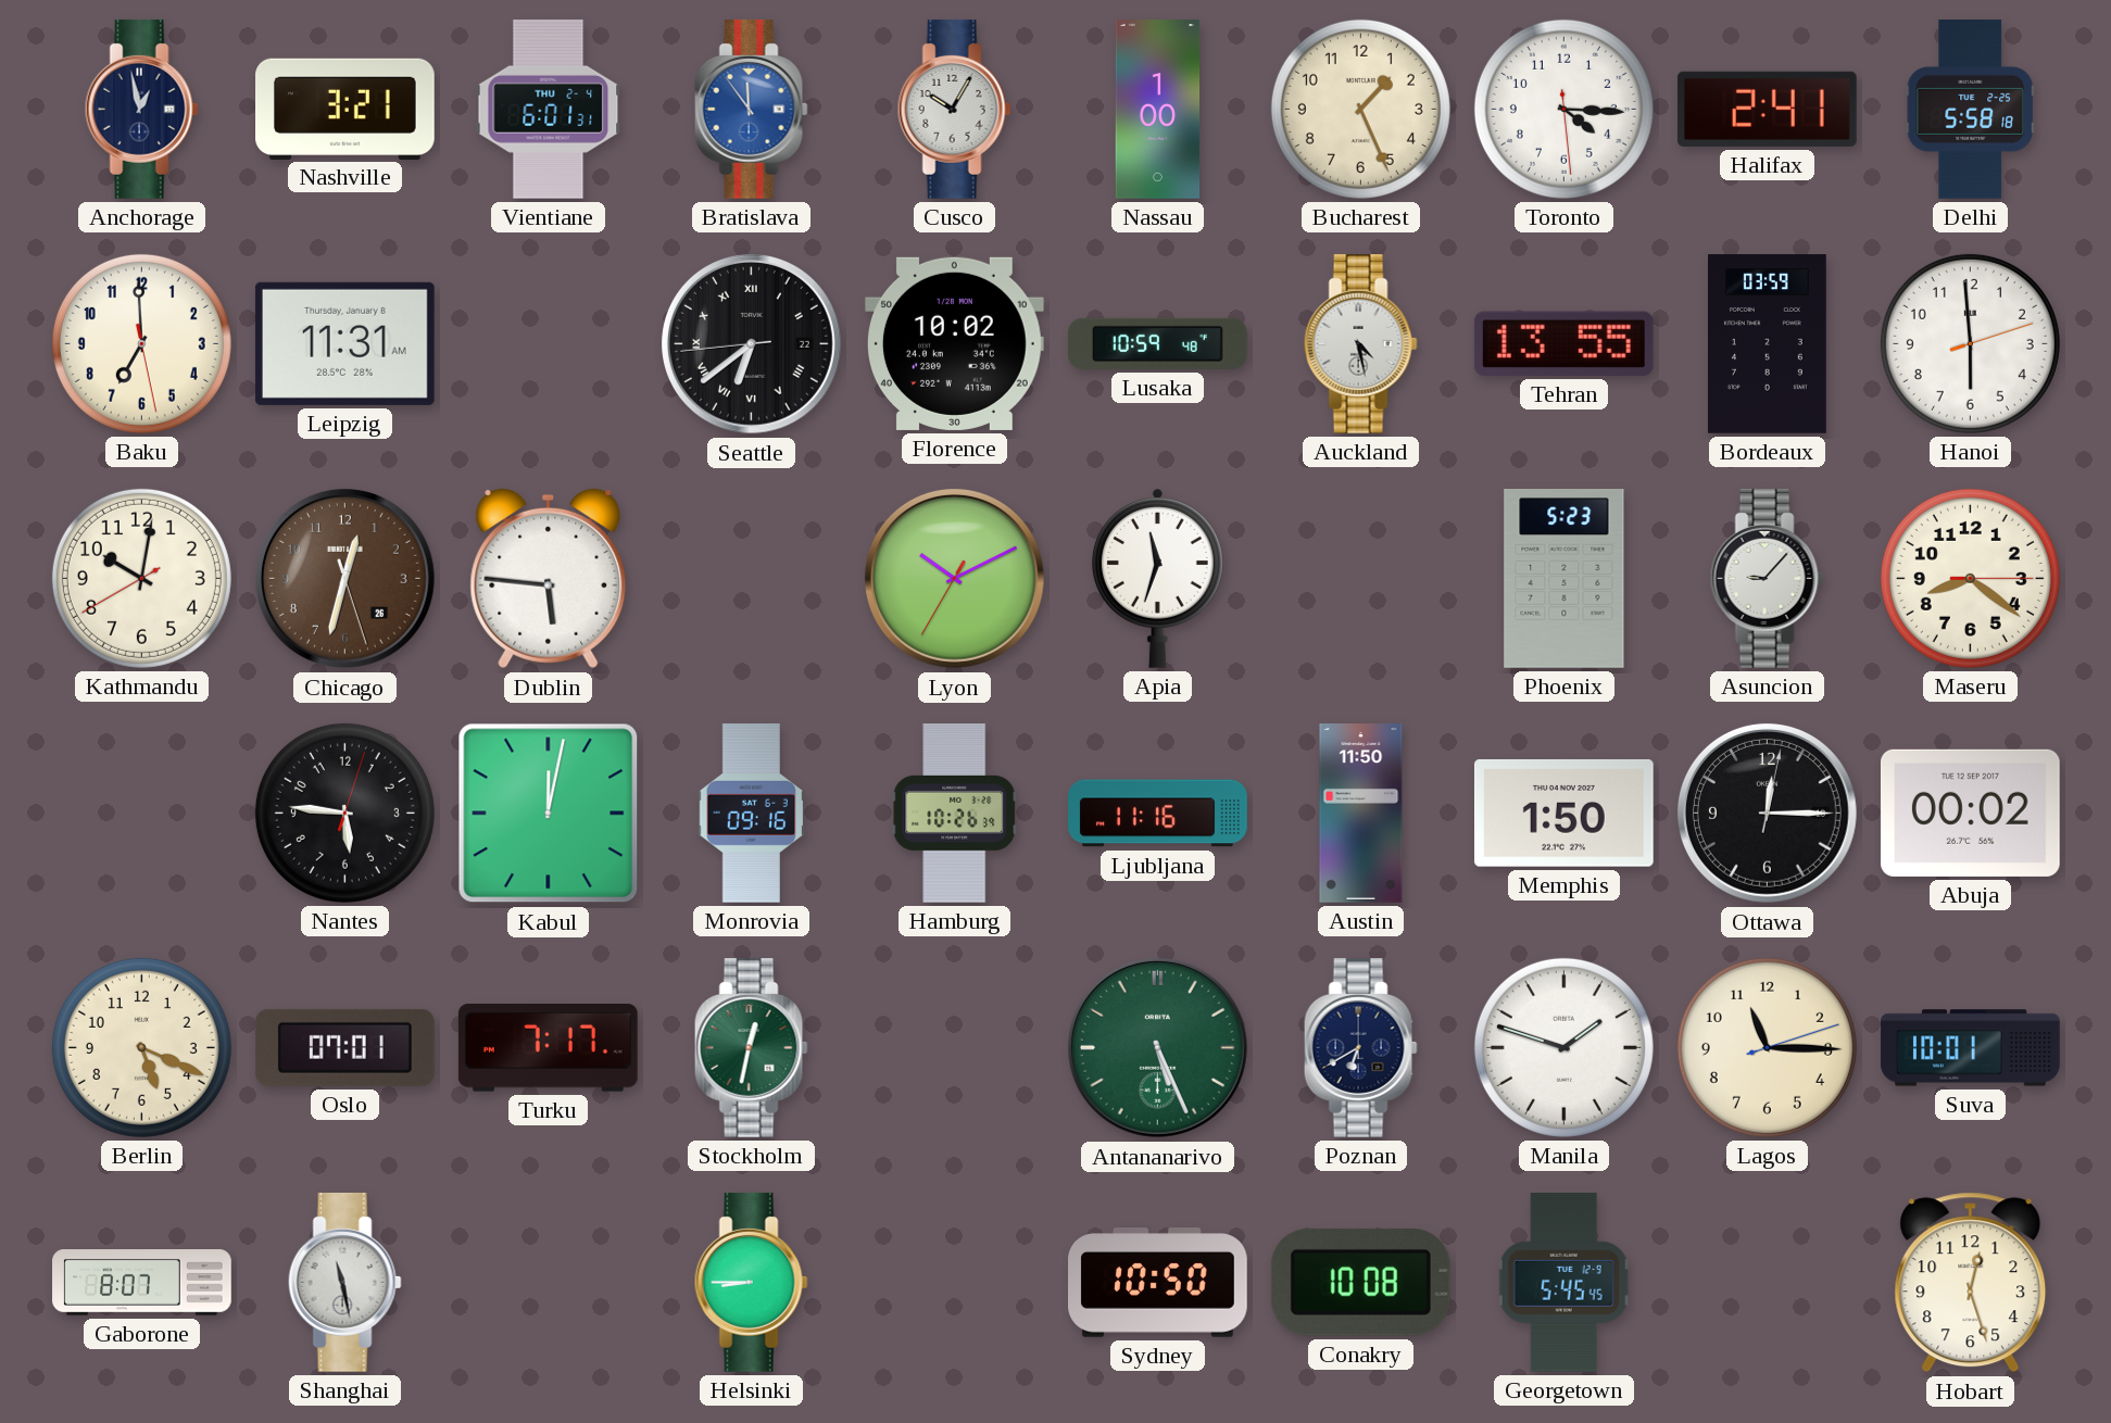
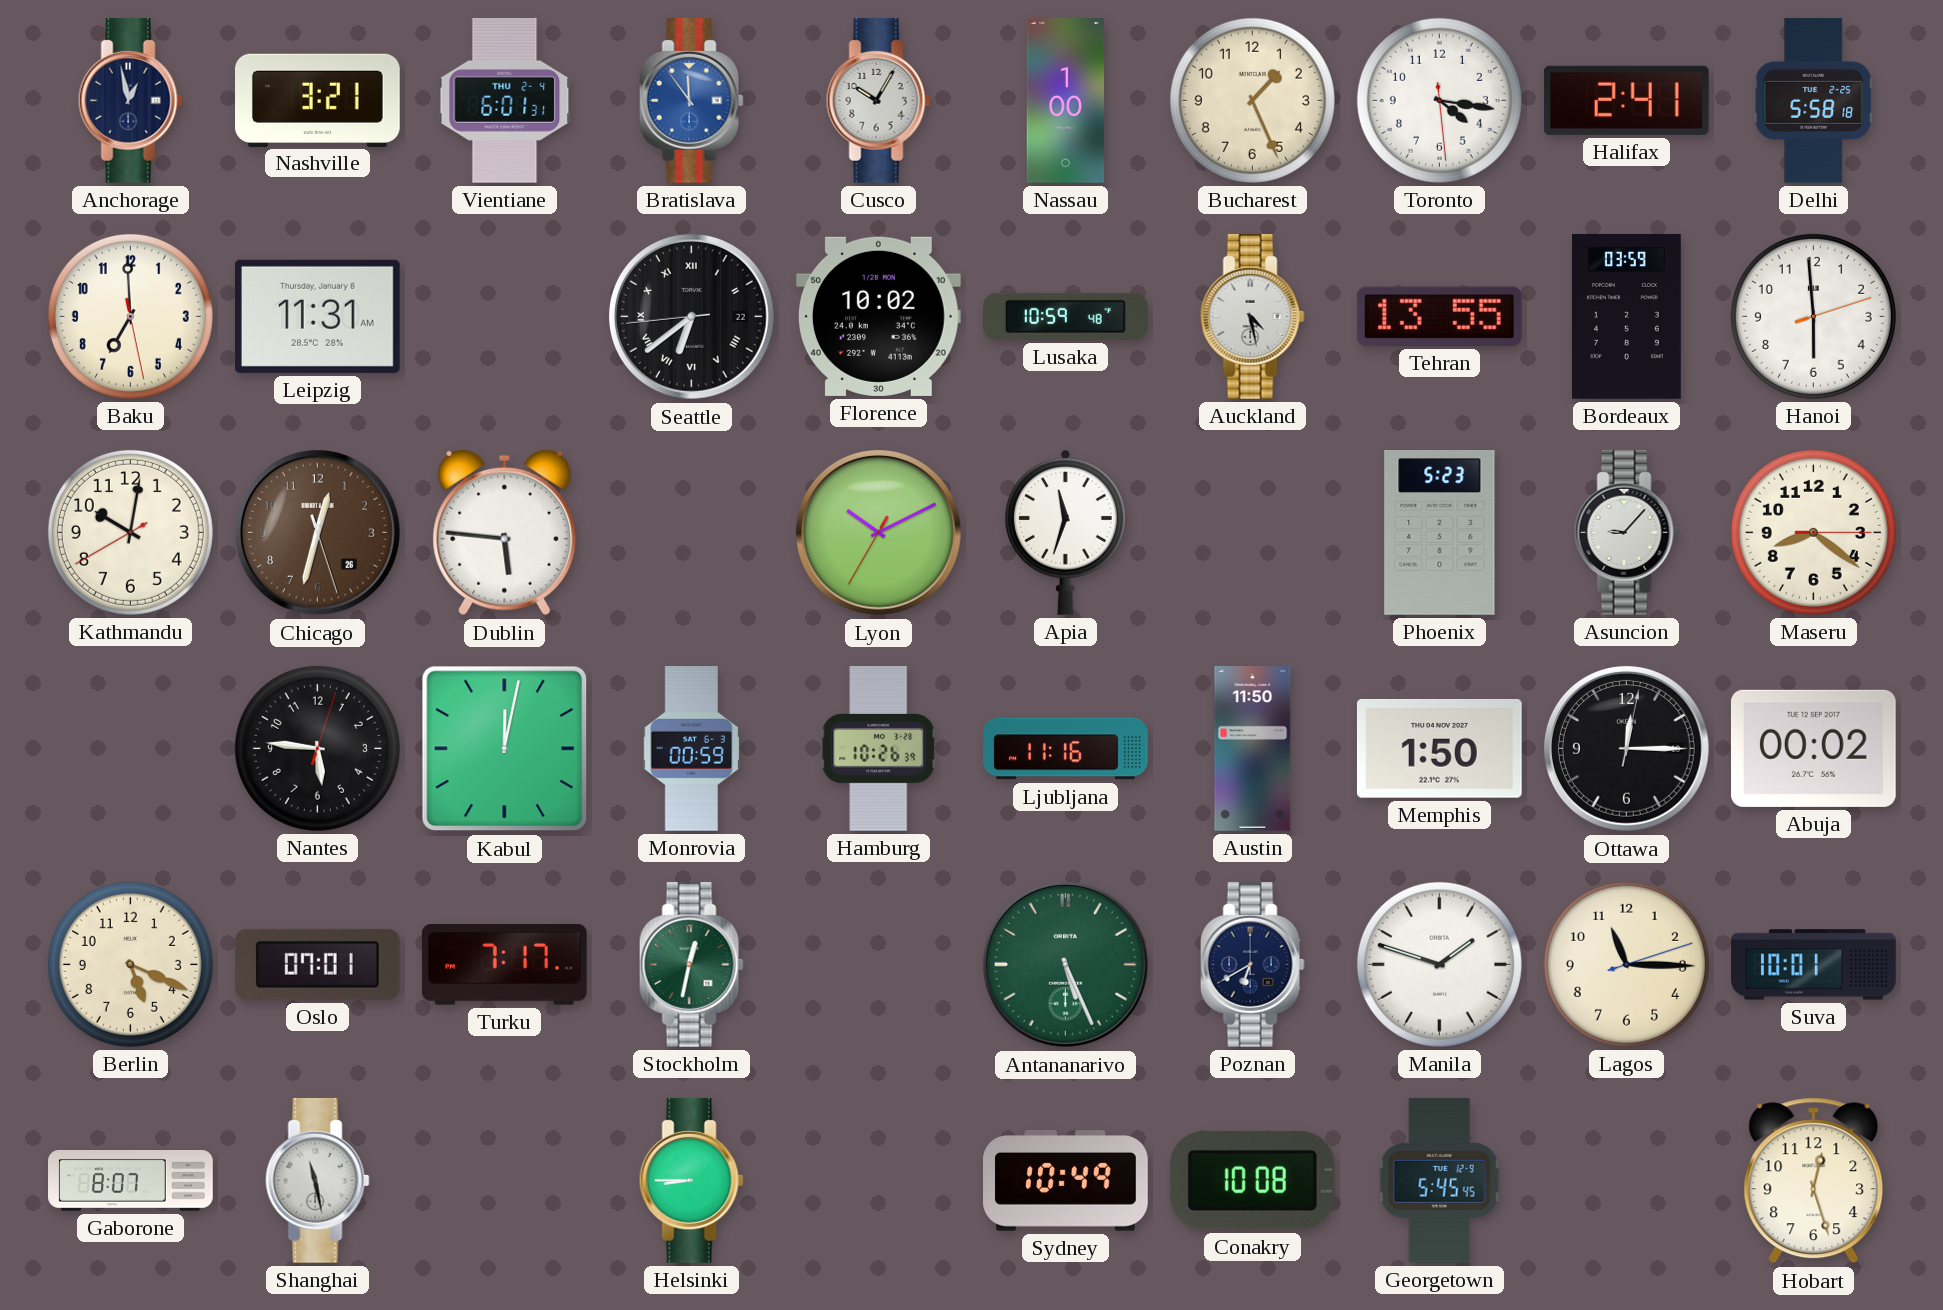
Toronto: 4:15 -> 4:16 (1439, 100)
Monrovia: 09:16 -> 00:59 (692, 749)
Sydney: 10:50 -> 10:49 (1066, 1181)
